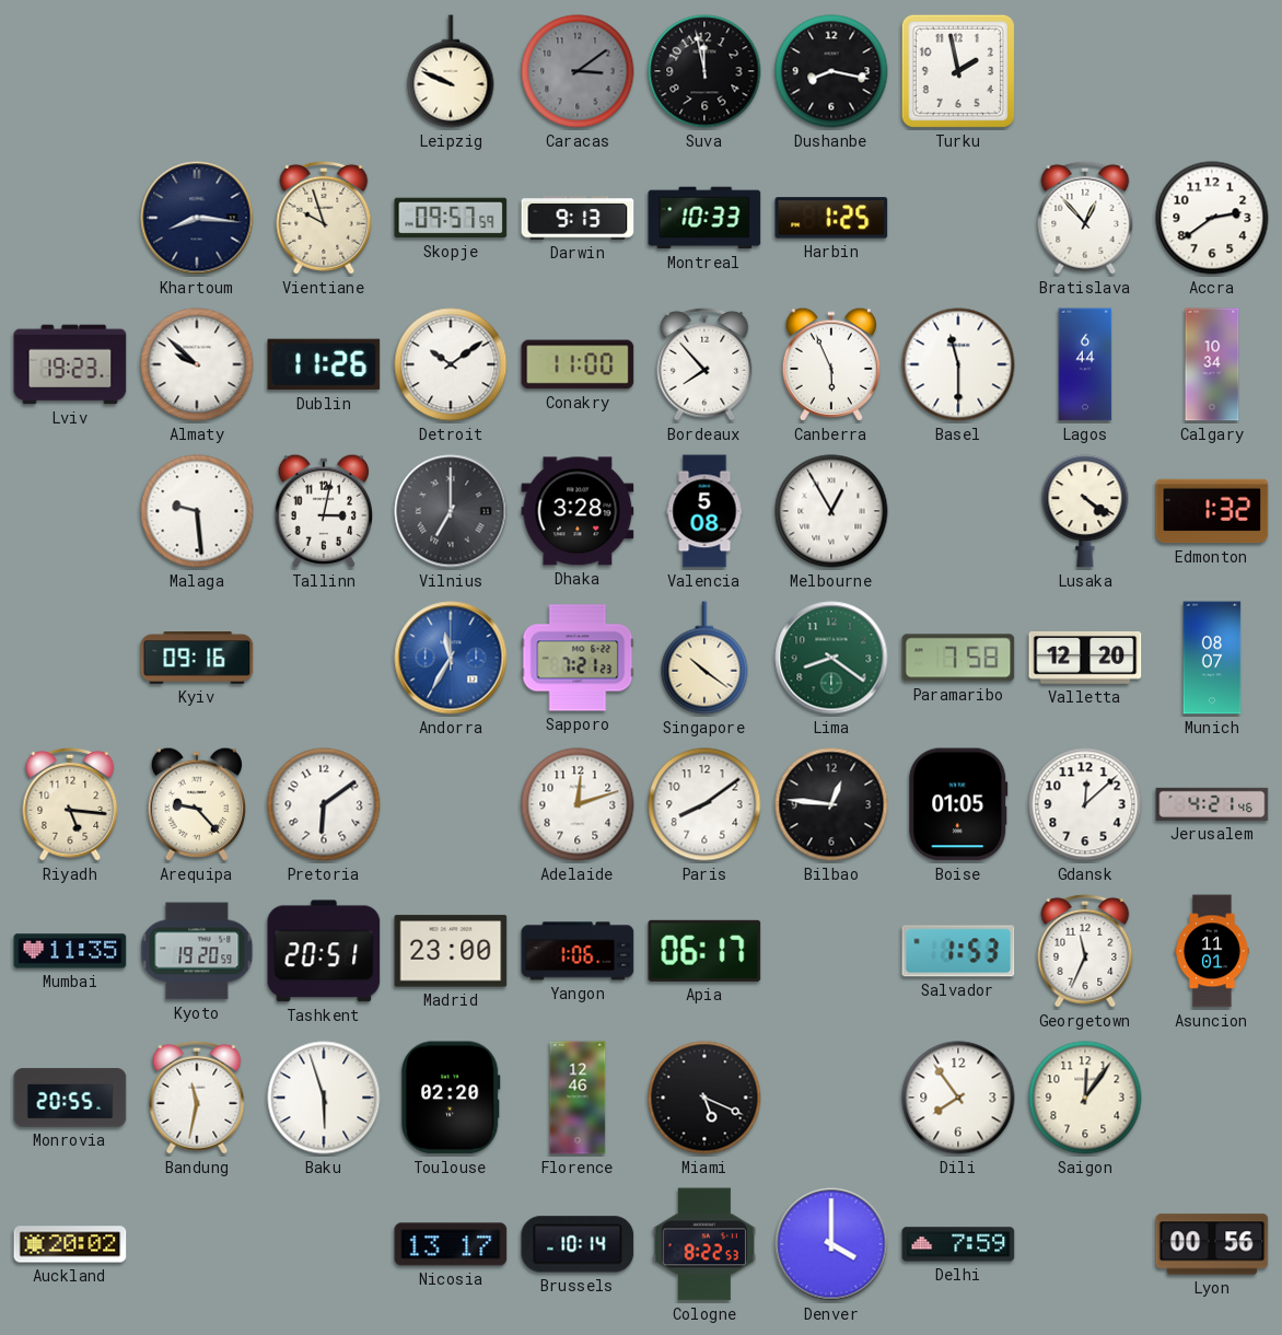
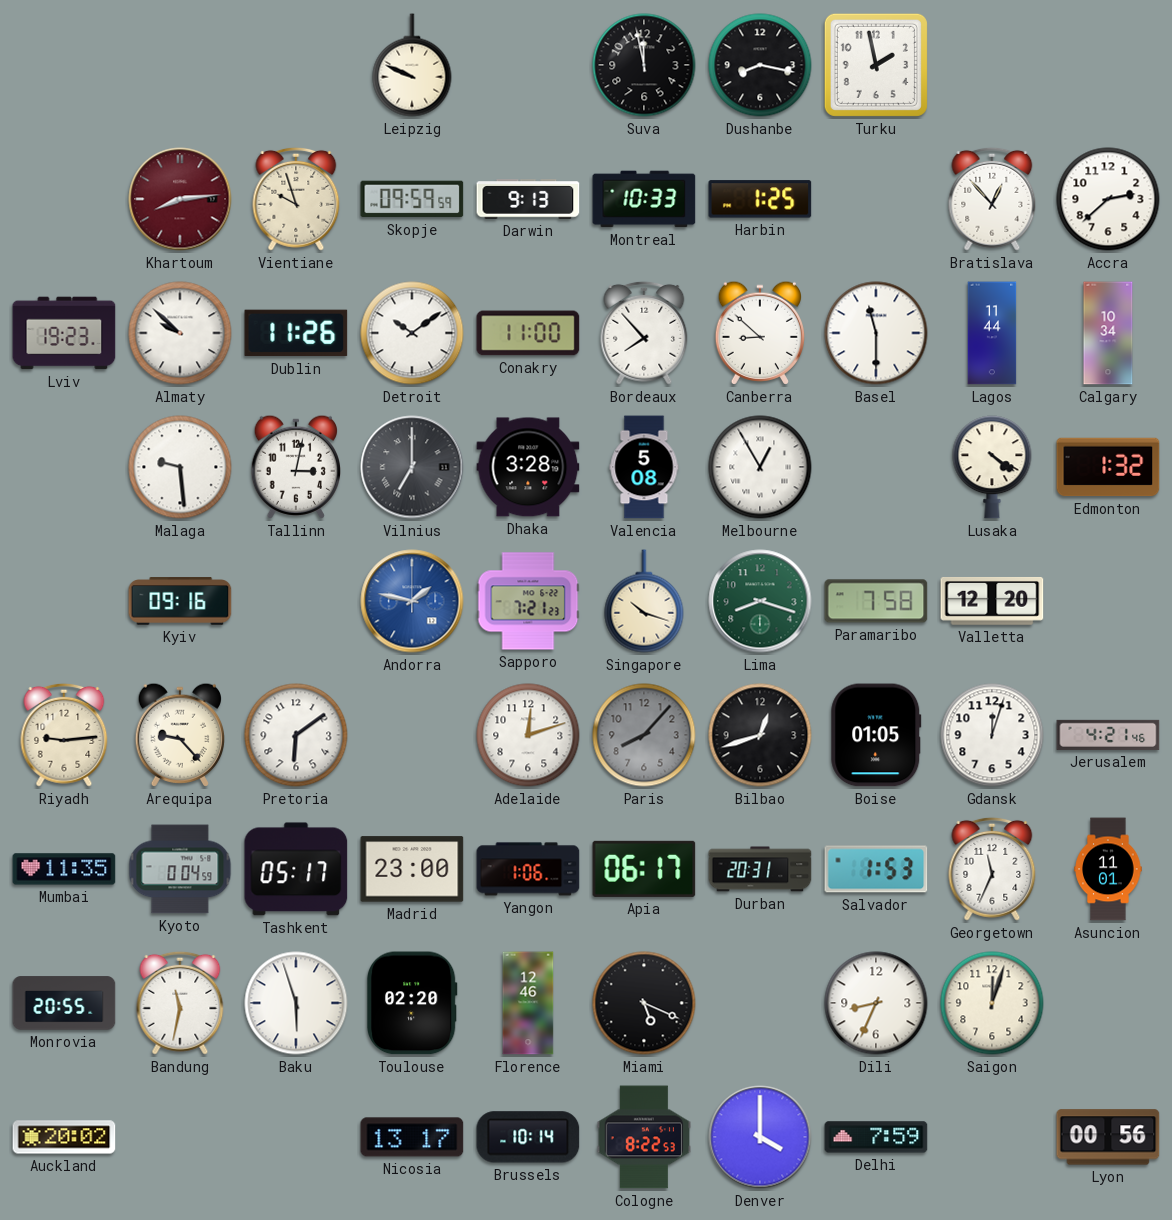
Caracas: 3:09 -> none (578, 71)
Khartoum: 8:16 -> 8:14 (180, 199)
Khartoum dial: navy -> burgundy (180, 199)
Skopje: 09:57 -> 09:59 (412, 199)
Accra: 2:39 -> 2:38 (1108, 199)
Canberra: 5:56 -> 8:52 (759, 333)
Lagos: 6:44 -> 11:44 (992, 333)
Andorra: 11:35 -> 1:47 (412, 601)
Singapore: 10:21 -> 10:18 (644, 601)
Lima: 8:21 -> 8:18 (760, 601)
Munich: 08:07 -> none (1212, 658)
Riyadh: 5:16 -> 9:14 (64, 735)
Paris: 8:09 -> 8:07 (644, 735)
Paris dial: white -> grey (644, 735)
Bilbao: 12:46 -> 12:42 (760, 735)
Gdansk: 12:08 -> 12:03 (992, 735)
Kyoto: 19:20 -> 0:04 (180, 869)
Tashkent: 20:51 -> 05:17 (296, 869)
Durban: none -> 20:31 (760, 869)
Dili: 7:54 -> 8:34 (876, 1003)
Saigon: 12:06 -> 12:03 (992, 1003)
